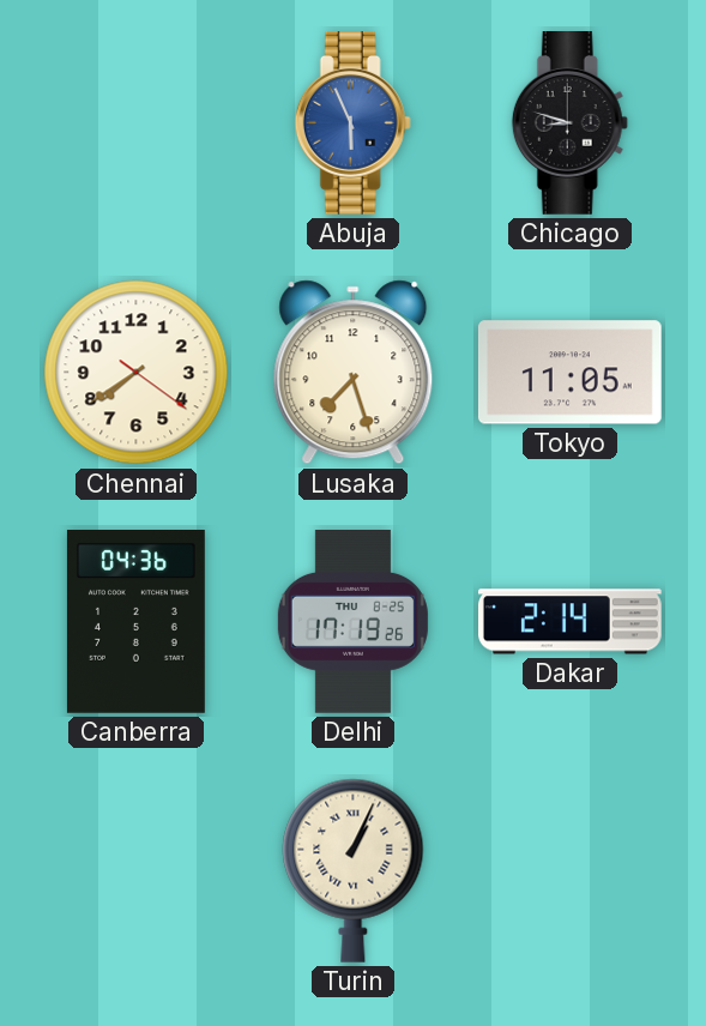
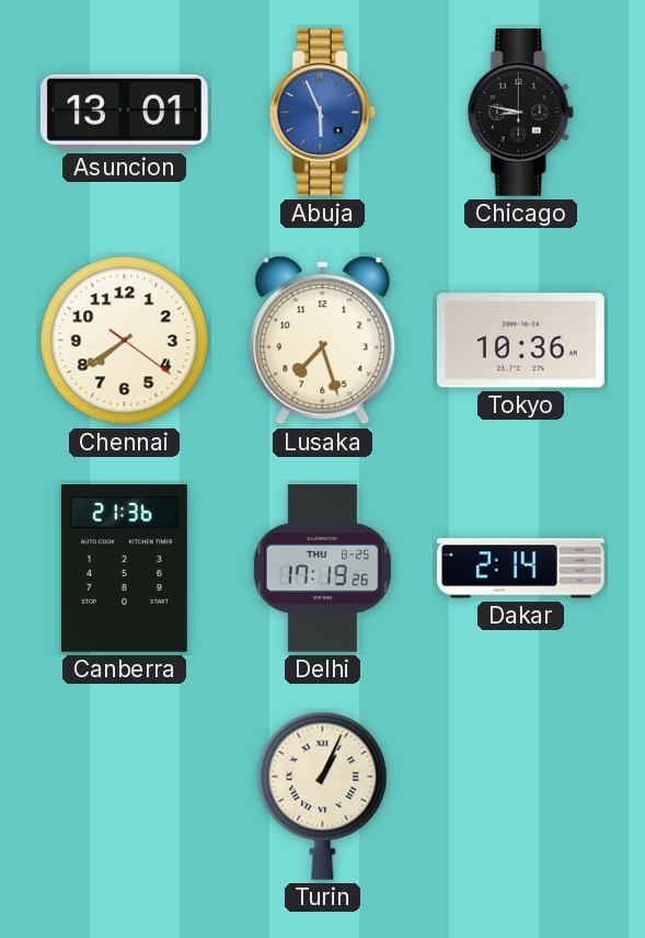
Asuncion: none -> 13:01 (124, 112)
Chicago: 8:48 -> 8:47 (520, 113)
Tokyo: 11:05 -> 10:36 (520, 341)
Canberra: 04:36 -> 21:36 (124, 569)
